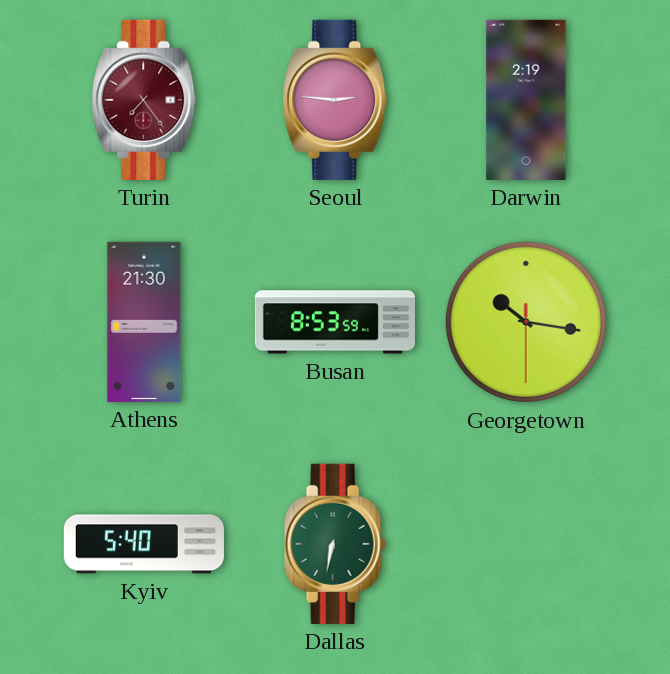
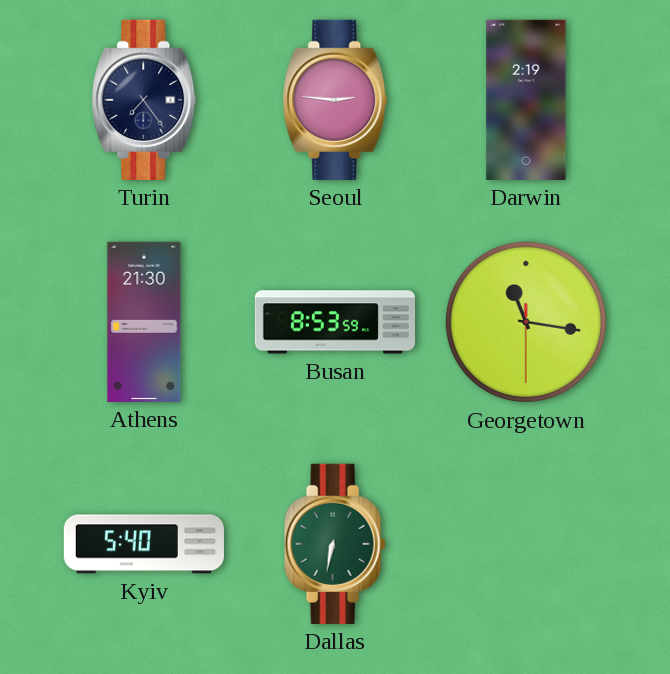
Turin dial: burgundy -> navy (144, 100)
Georgetown: 10:16 -> 11:16 (526, 322)
